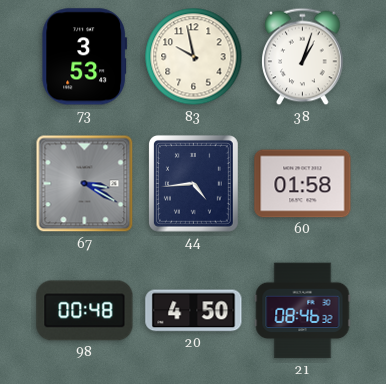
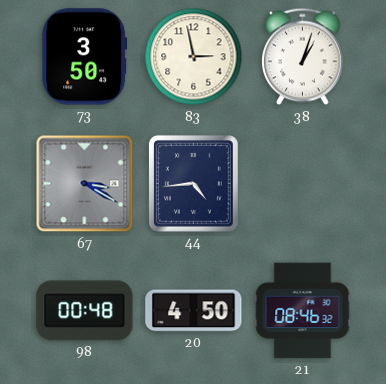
73: 3:53 -> 3:50 (85, 57)
83: 9:58 -> 2:58 (194, 57)
60: 01:58 -> none (303, 184)
